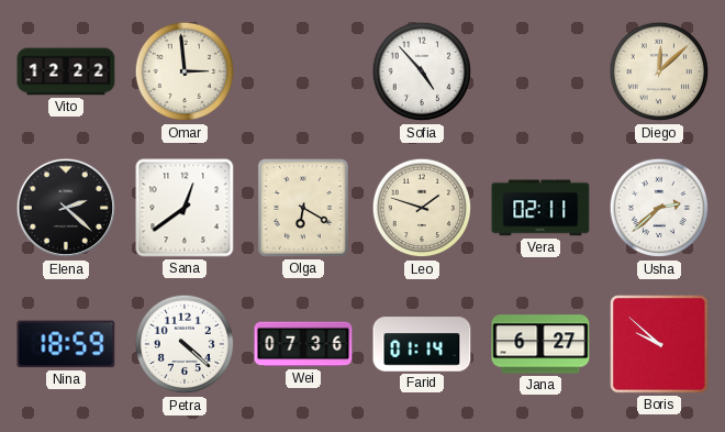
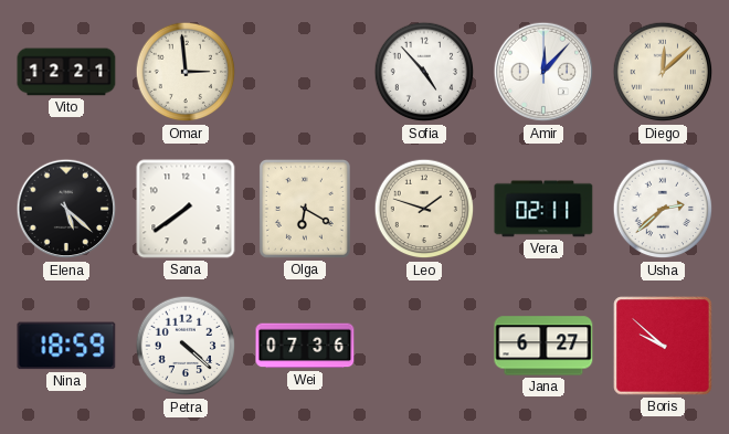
Vito: 12:22 -> 12:21 (66, 72)
Amir: none -> 12:07 (543, 72)
Elena: 2:22 -> 5:22 (66, 209)
Sana: 12:39 -> 7:39 (186, 209)
Farid: 01:14 -> none (422, 344)
